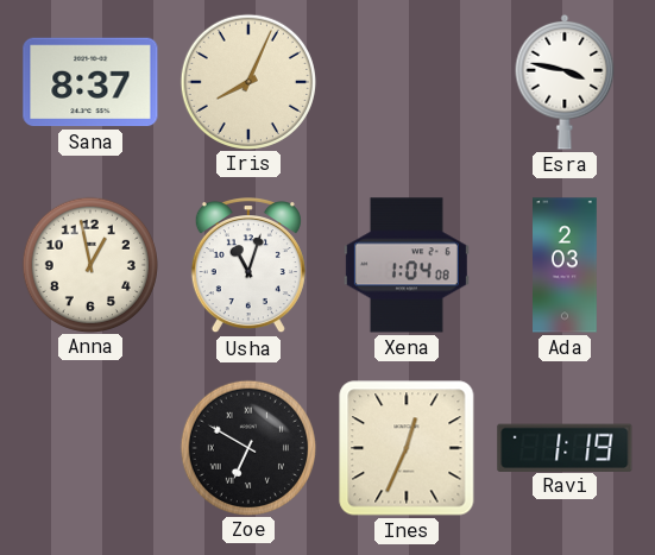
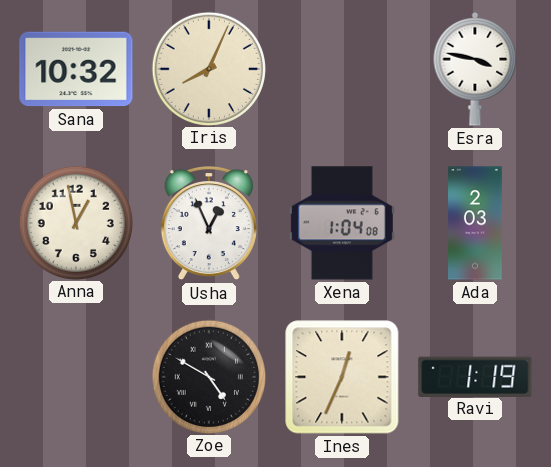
Sana: 8:37 -> 10:32 (76, 69)
Usha: 11:03 -> 12:56 (209, 224)
Zoe: 6:50 -> 4:50 (208, 376)
